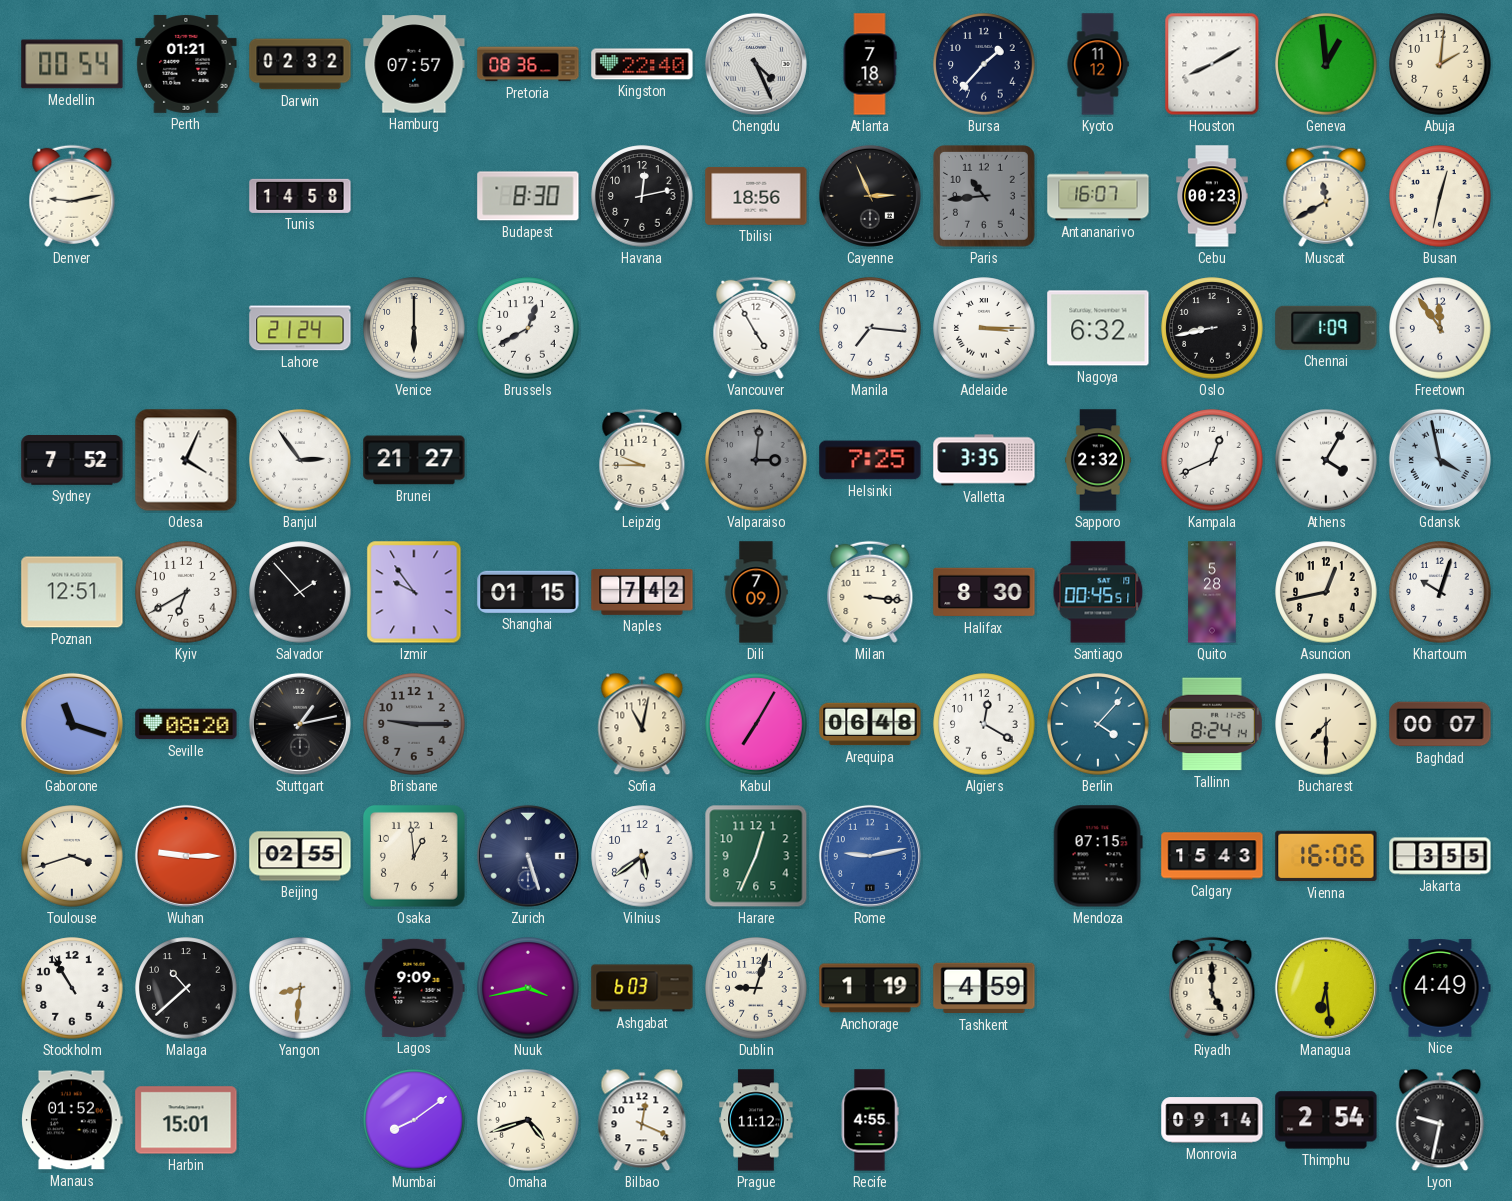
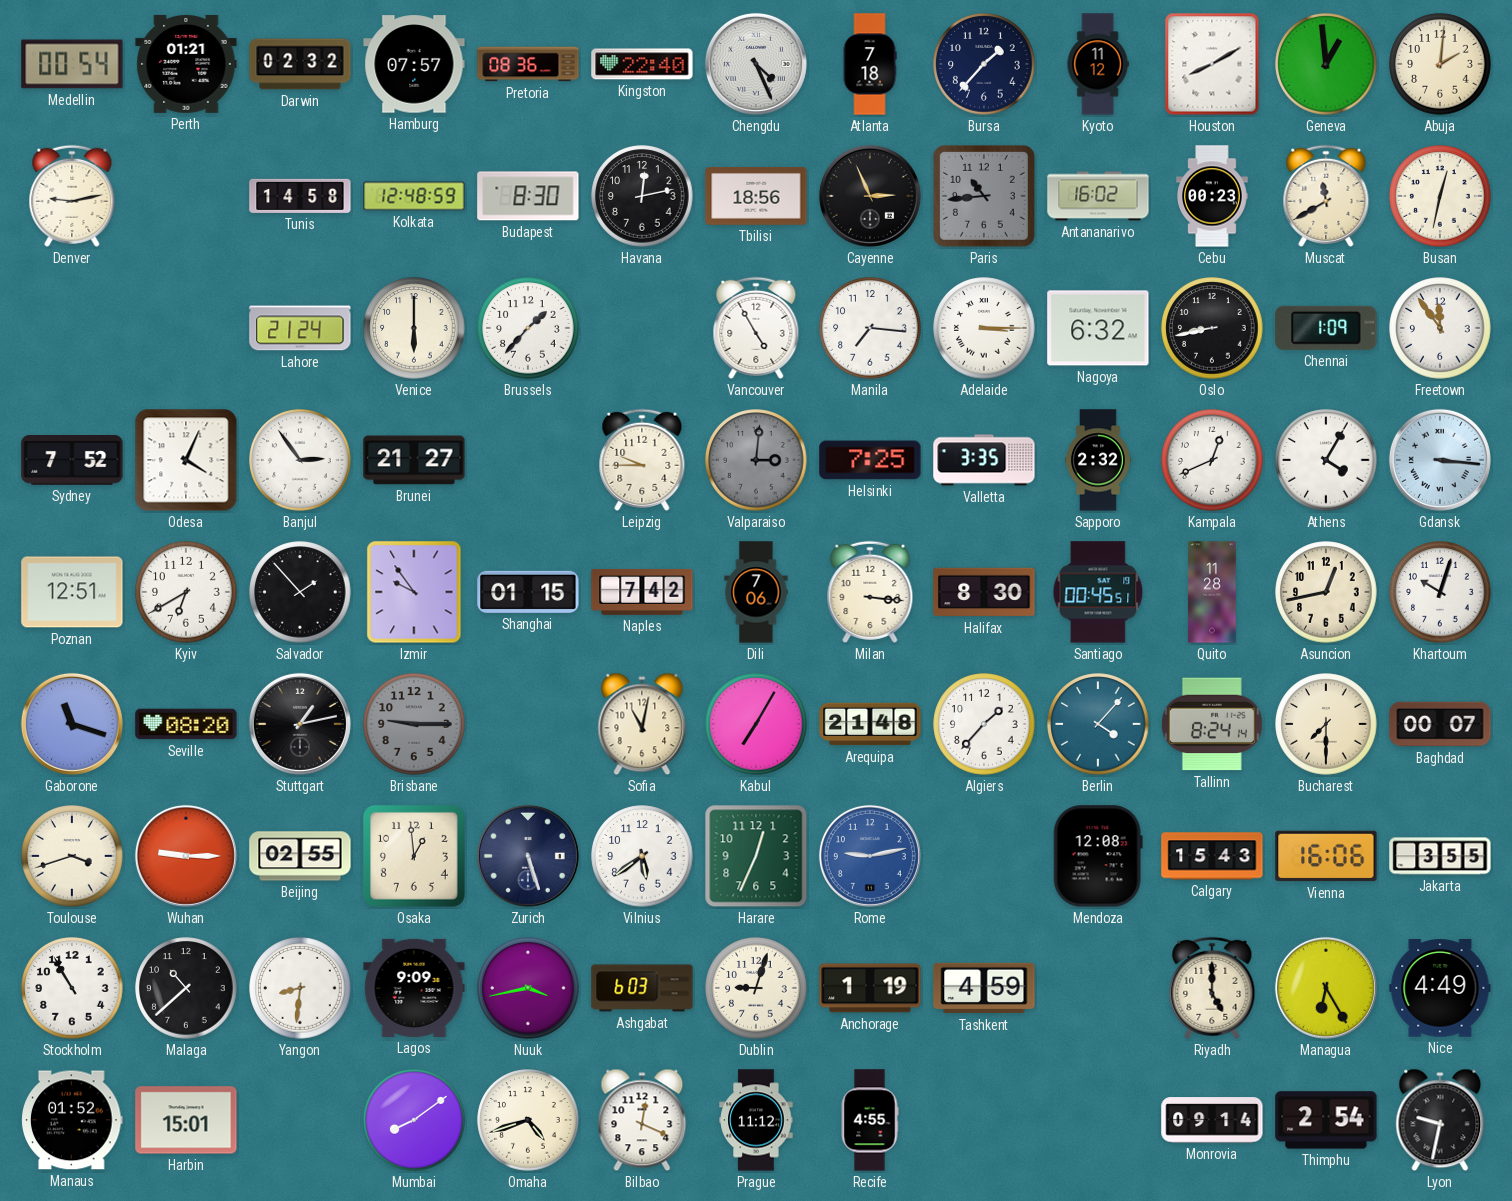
Kolkata: none -> 12:48 (414, 196)
Antananarivo: 16:07 -> 16:02 (1098, 196)
Brussels: 12:40 -> 1:37 (528, 328)
Gdansk: 3:58 -> 3:16 (1440, 460)
Dili: 7:09 -> 7:06 (756, 592)
Quito: 5:28 -> 11:28 (1212, 592)
Arequipa: 06:48 -> 21:48 (870, 724)
Algiers: 12:20 -> 1:37 (984, 724)
Mendoza: 07:15 -> 12:08 (1098, 856)
Managua: 6:29 -> 6:25 (1326, 988)
